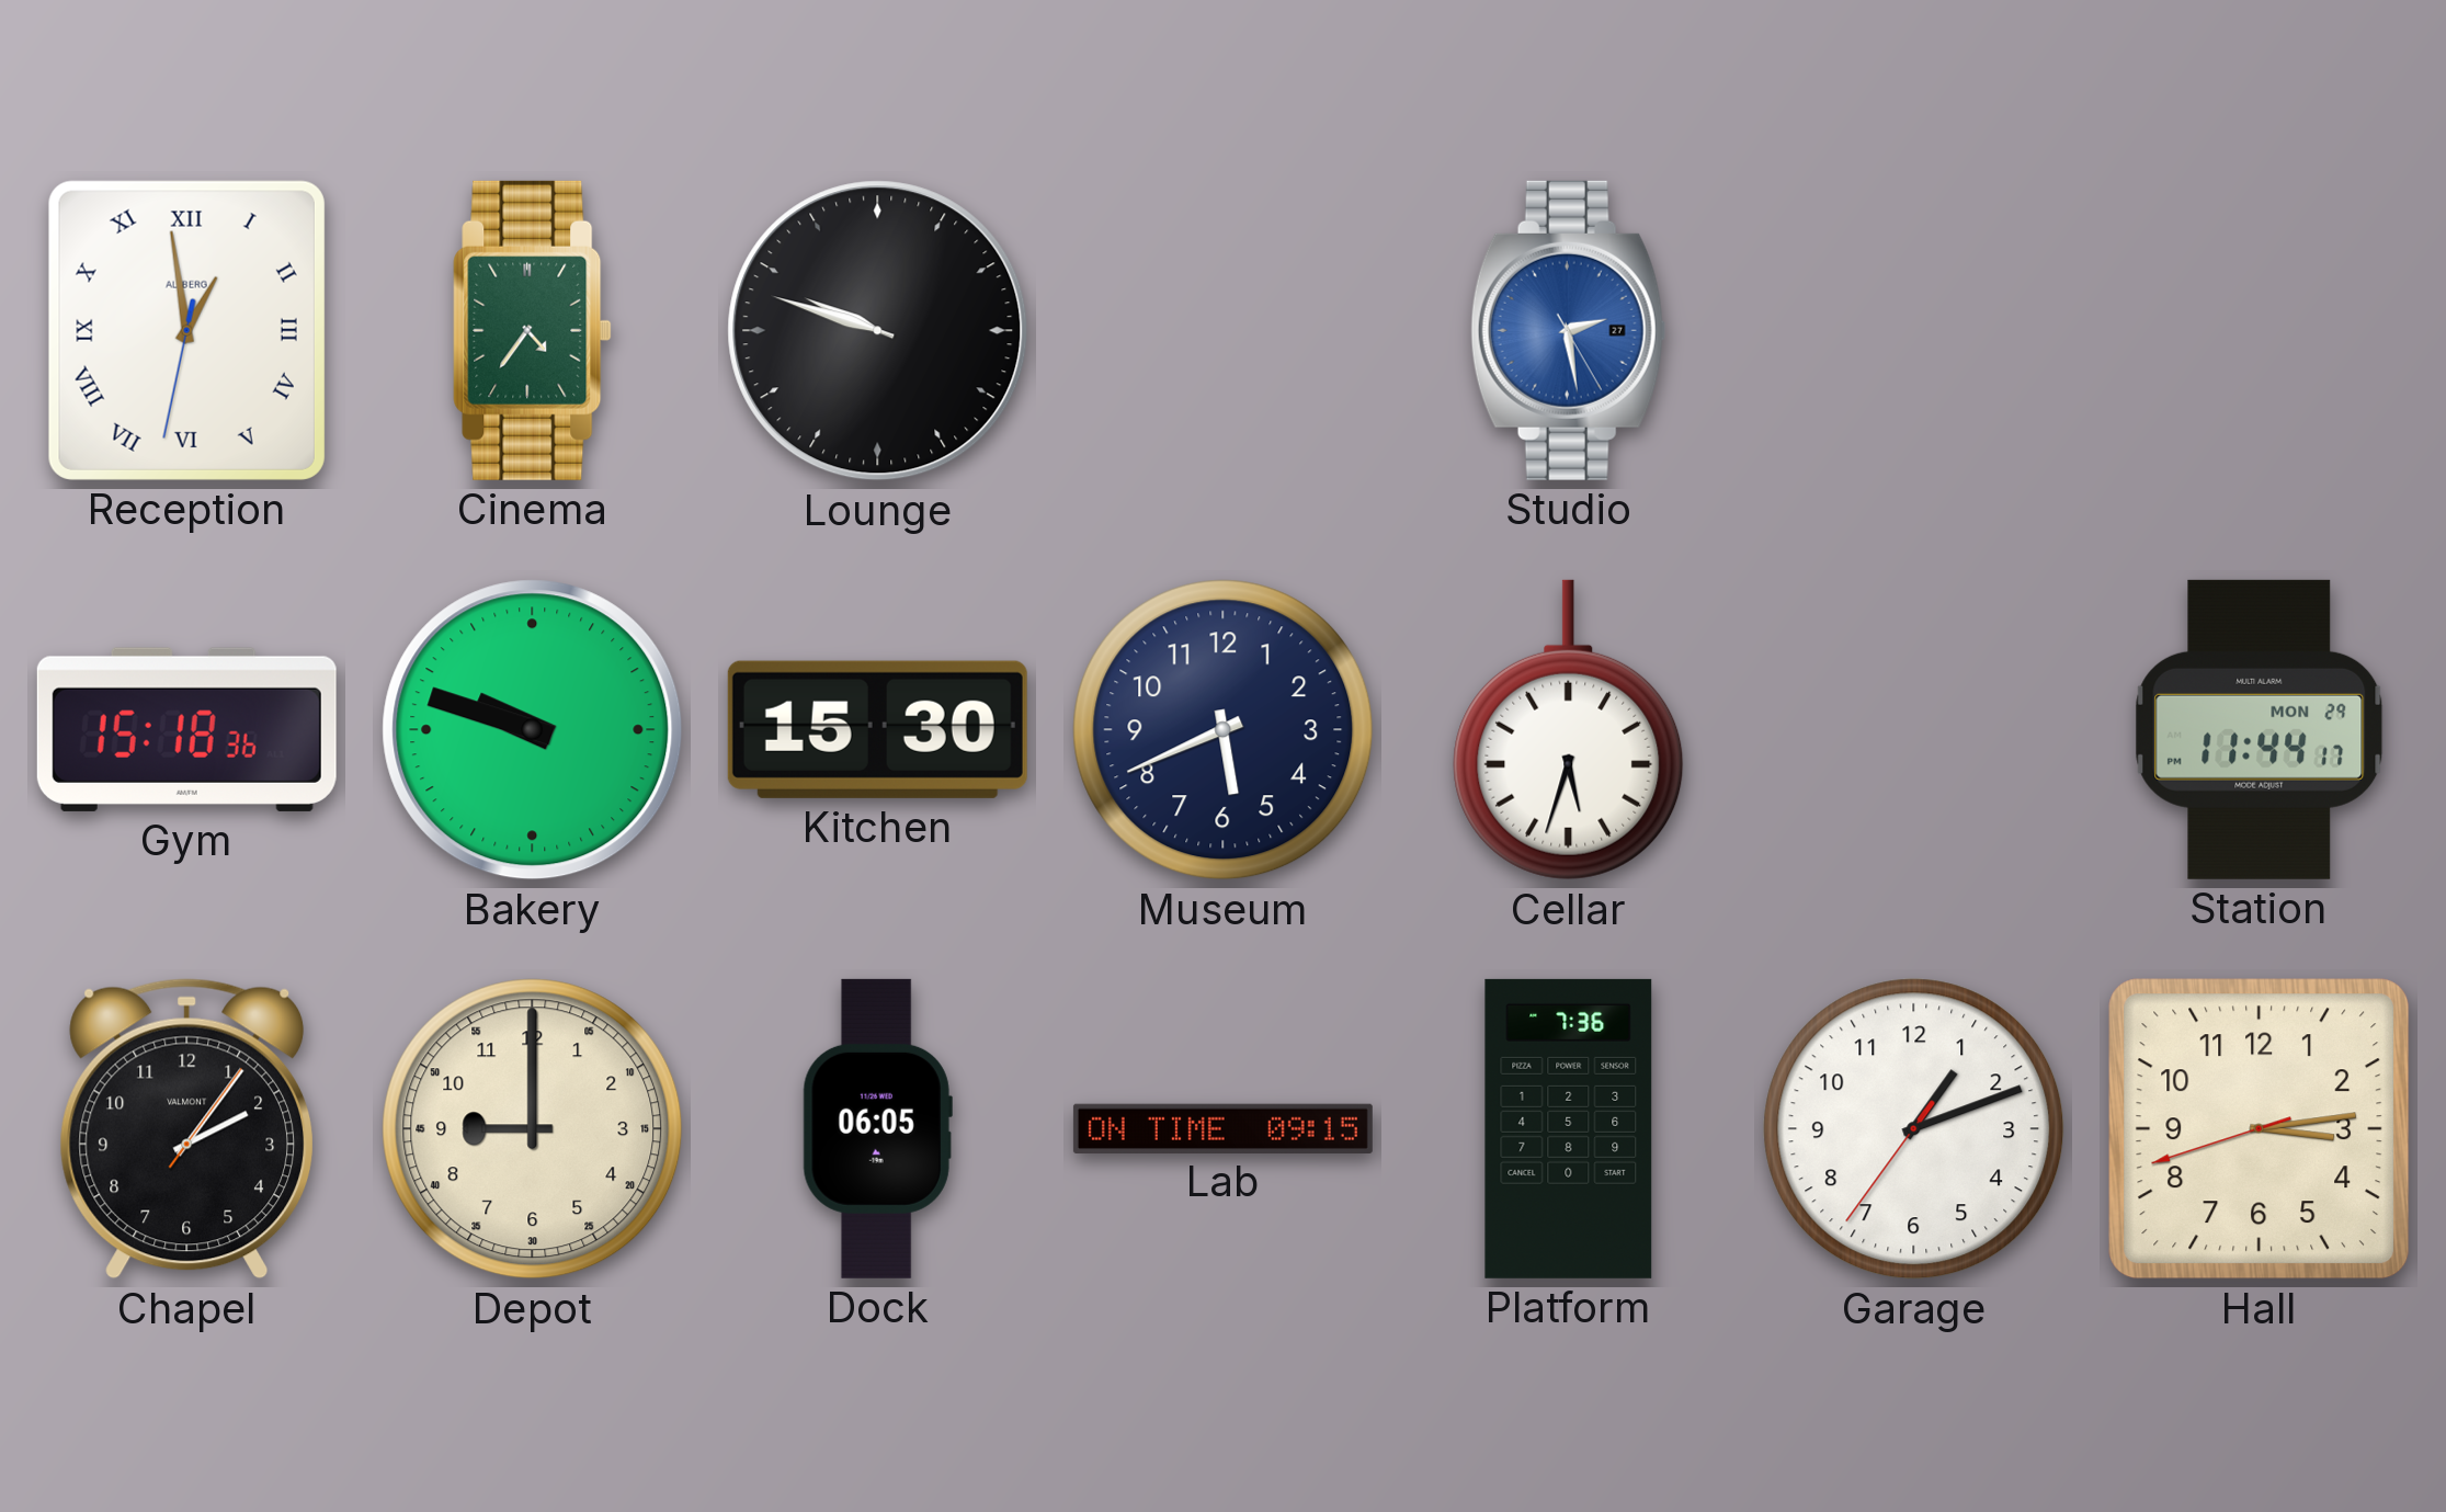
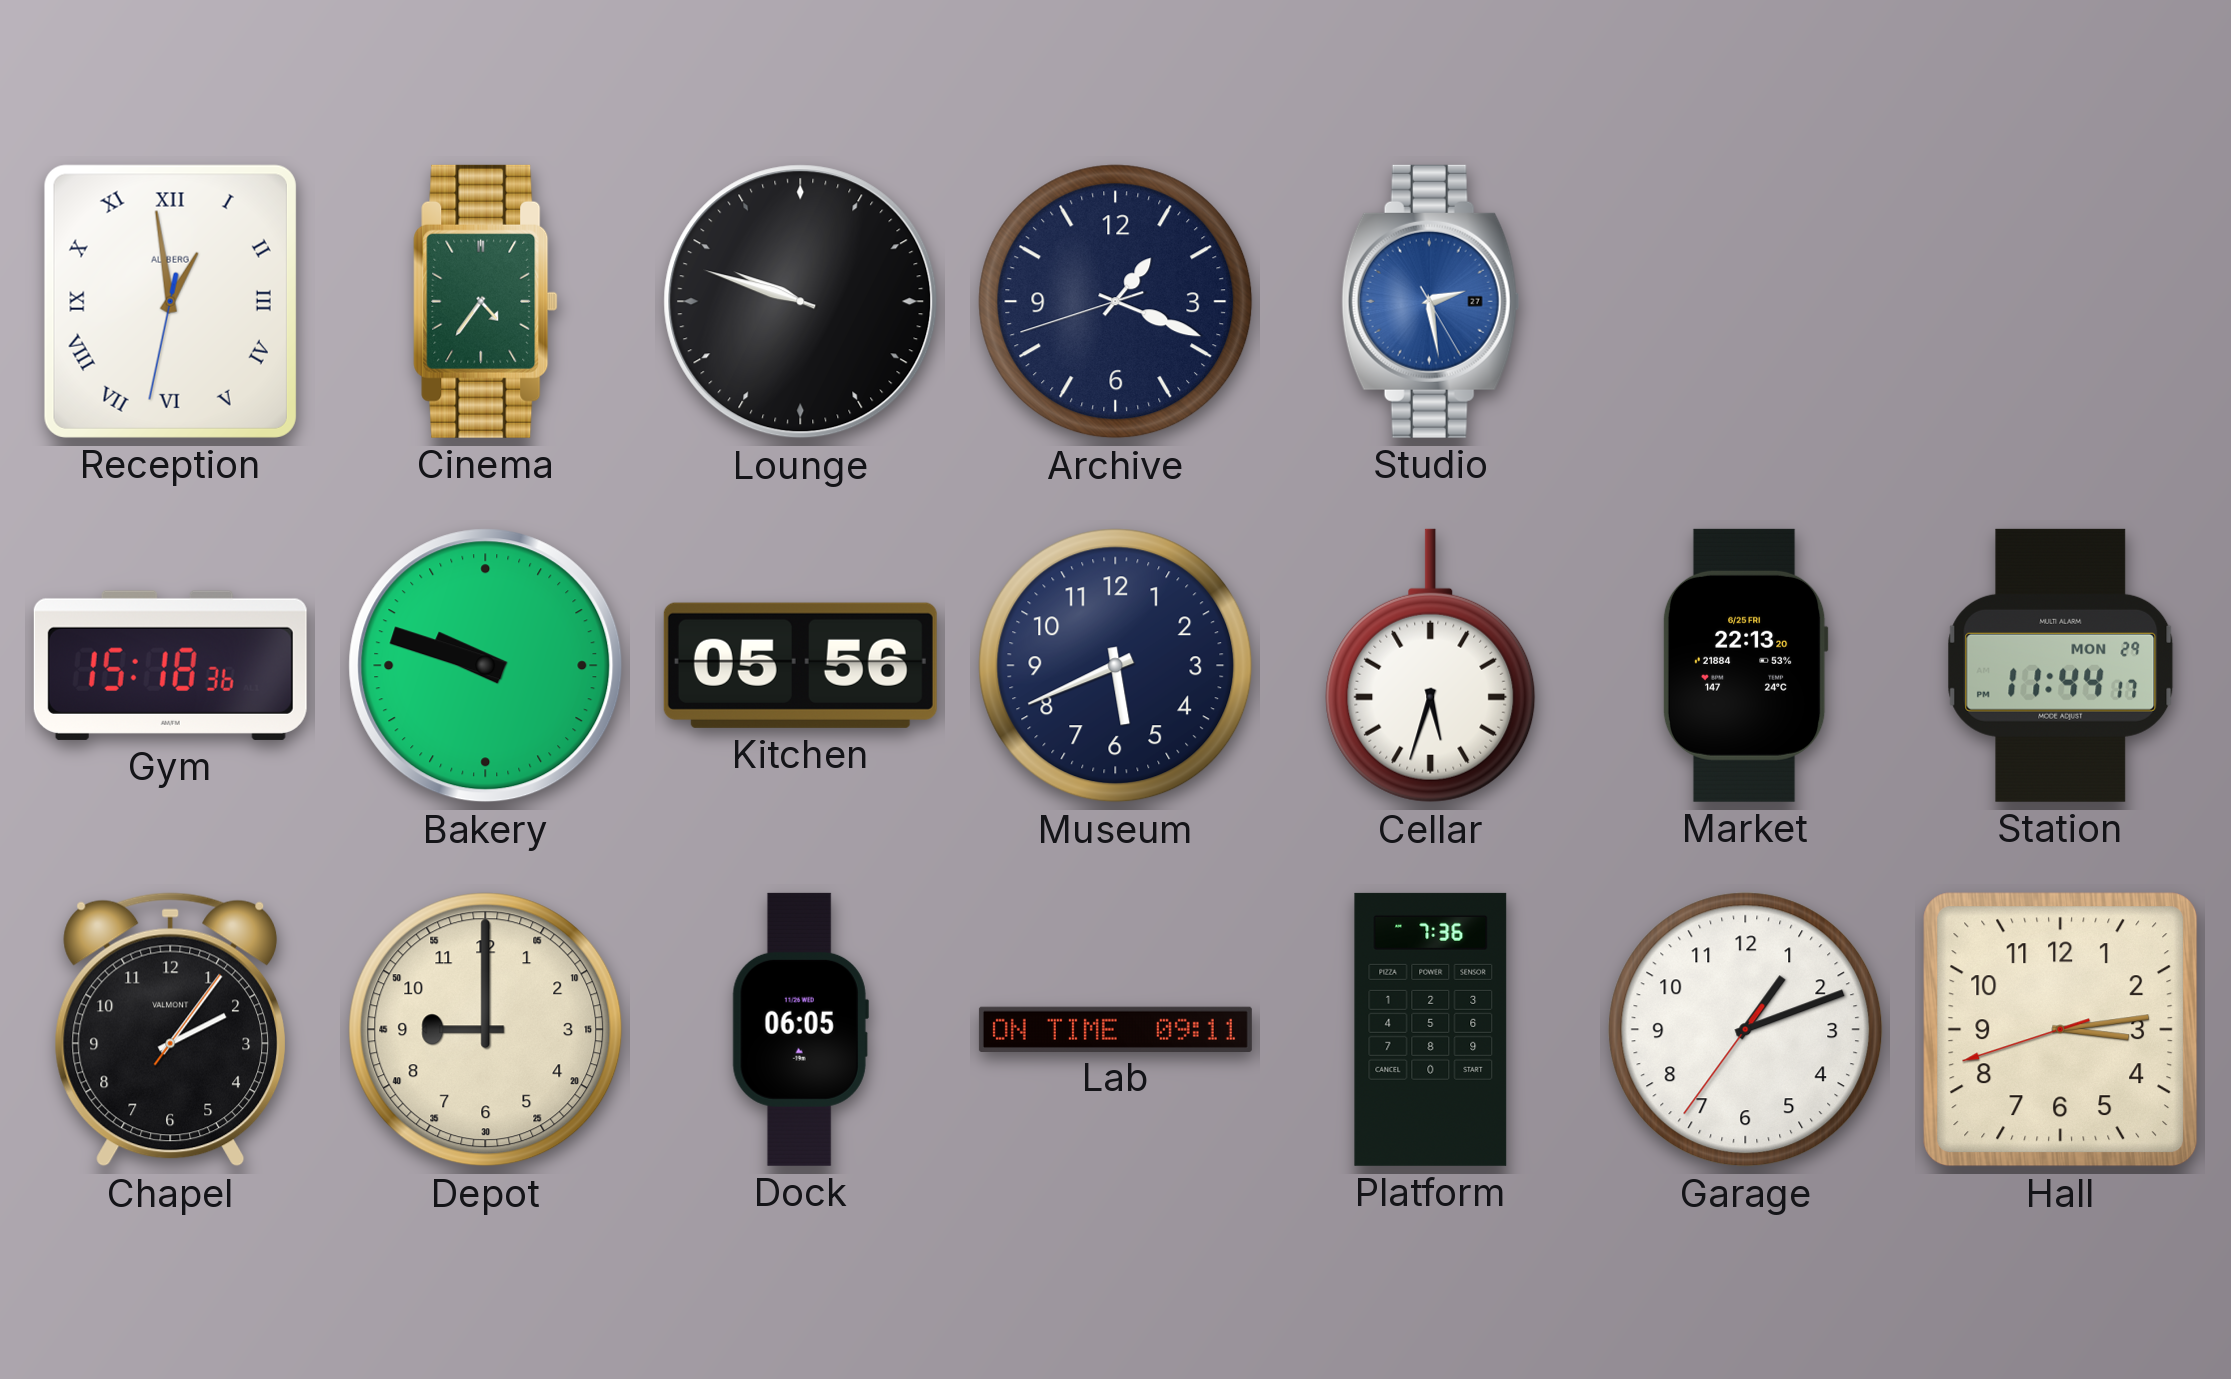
Archive: none -> 1:18 (1116, 302)
Kitchen: 15:30 -> 05:56 (800, 665)
Market: none -> 22:13 (1745, 665)
Lab: 09:15 -> 09:11 (1115, 1029)
